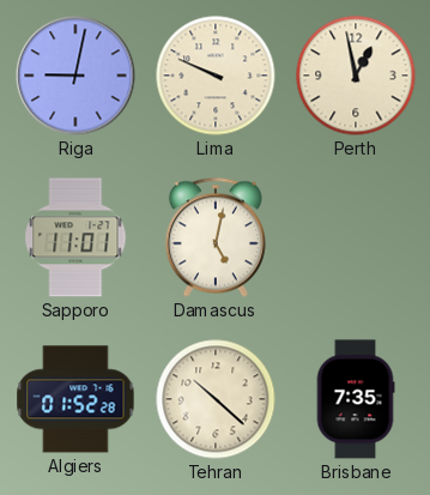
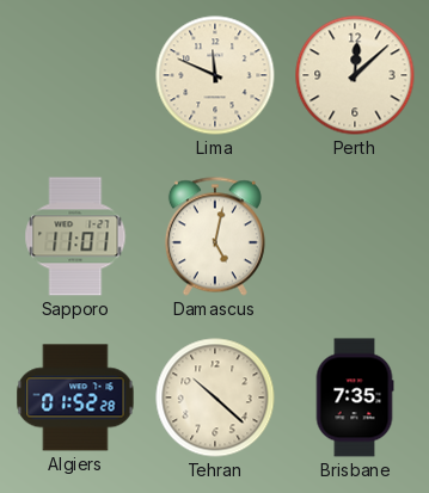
Riga: 9:02 -> none (75, 76)
Lima: 9:49 -> 11:49 (215, 75)
Perth: 12:58 -> 12:08 (355, 75)
